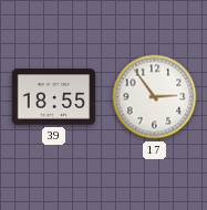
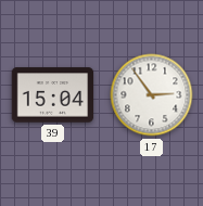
39: 18:55 -> 15:04 (53, 95)
